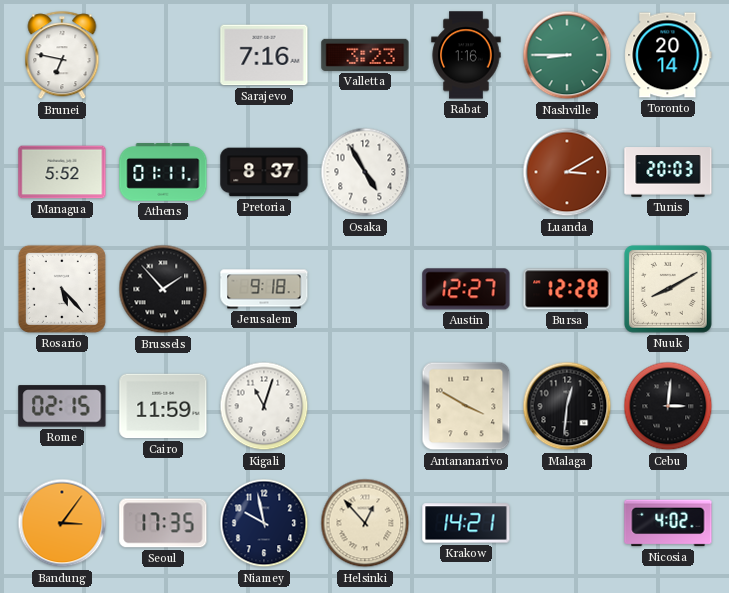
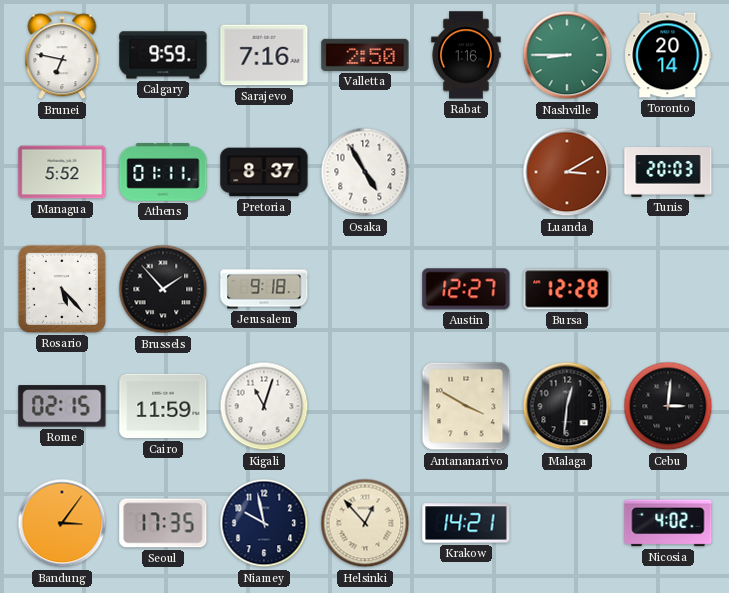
Calgary: none -> 9:59 (163, 55)
Valletta: 3:23 -> 2:50 (365, 55)
Nuuk: 8:10 -> none (668, 289)
